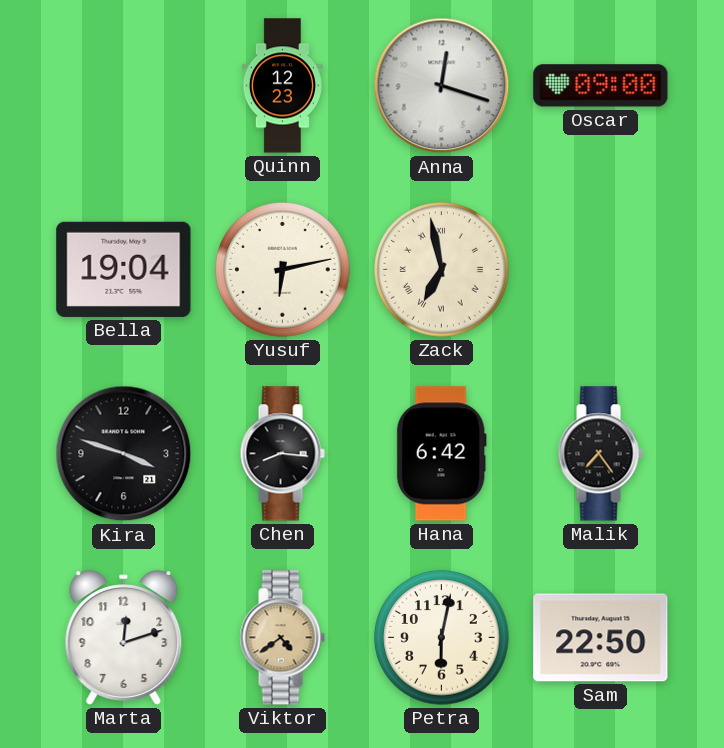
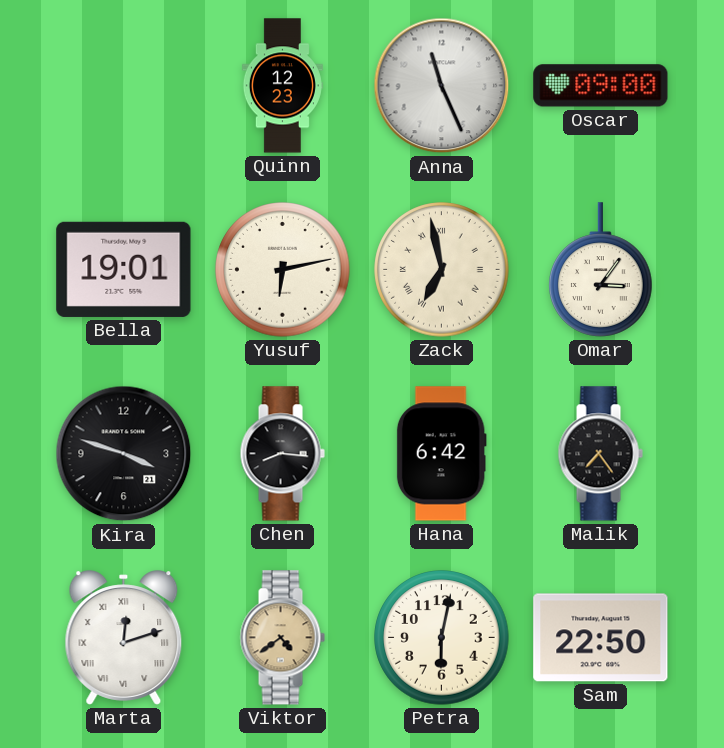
Anna: 12:18 -> 11:26 (442, 86)
Bella: 19:04 -> 19:01 (124, 269)
Omar: none -> 3:06 (601, 270)
Marta numerals: Arabic -> Roman (124, 638)
